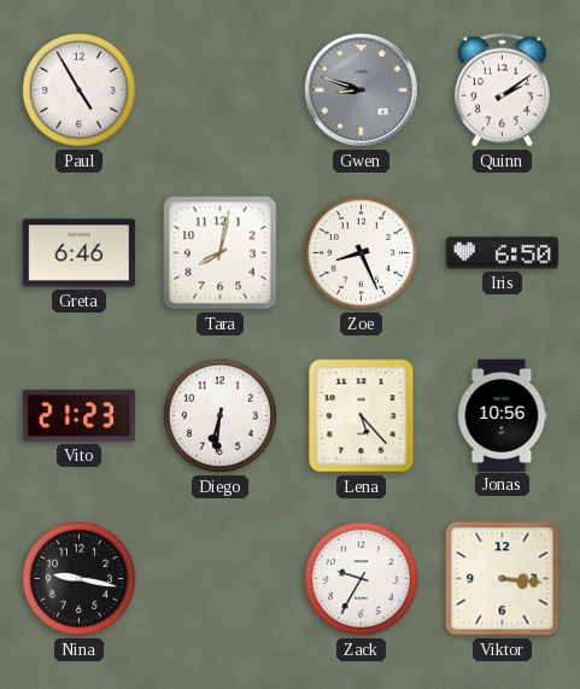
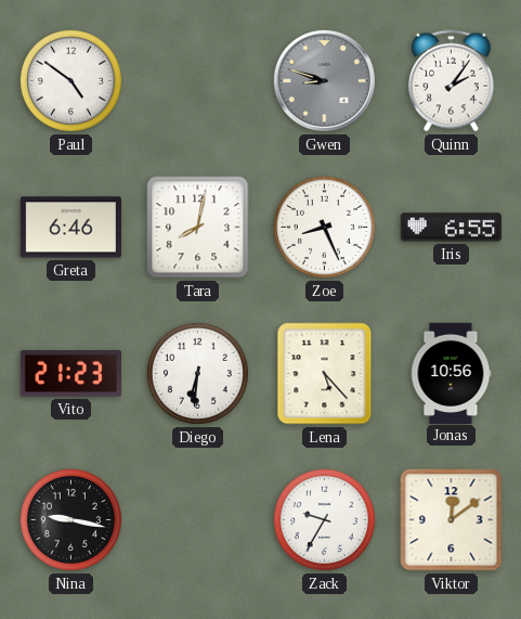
Paul: 4:55 -> 4:51 (70, 80)
Quinn: 2:09 -> 2:06 (452, 81)
Iris: 6:50 -> 6:55 (451, 228)
Viktor: 3:16 -> 12:09 (452, 520)
